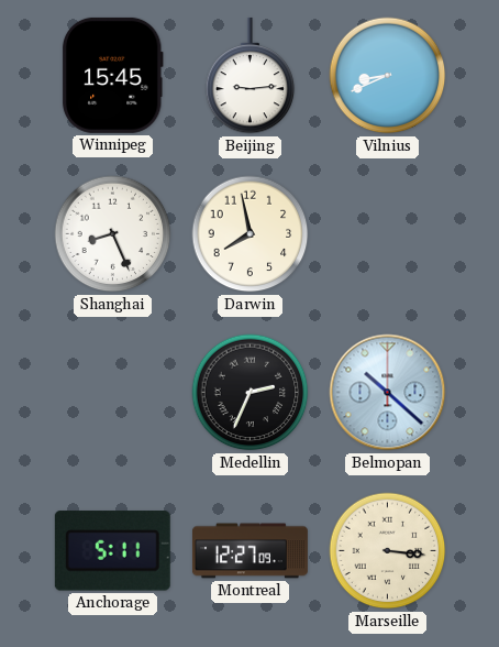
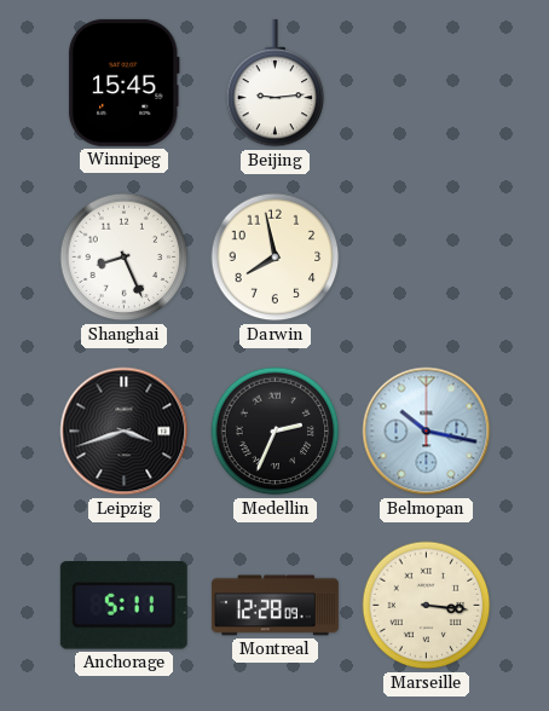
Vilnius: 8:41 -> none (388, 76)
Leipzig: none -> 3:42 (125, 432)
Belmopan: 10:22 -> 10:17 (427, 432)
Montreal: 12:27 -> 12:28 (274, 606)
